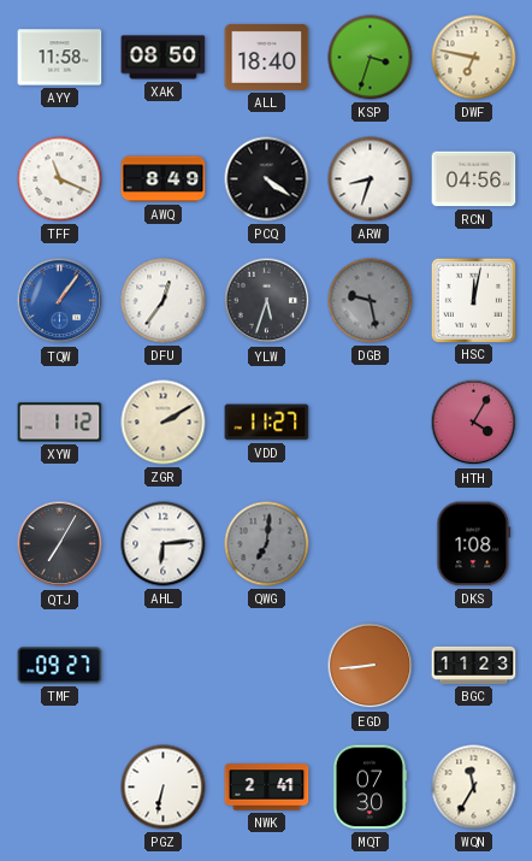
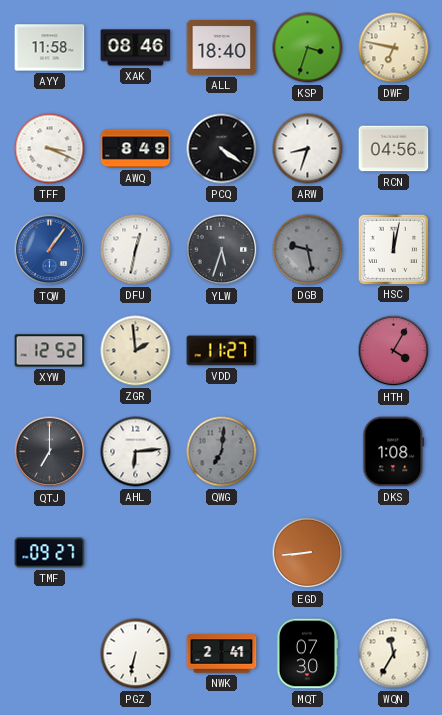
XAK: 08:50 -> 08:46 (136, 48)
TFF: 11:19 -> 3:19 (50, 149)
DFU: 12:36 -> 12:32 (136, 250)
XYW: 1:12 -> 12:52 (50, 351)
ZGR: 2:10 -> 1:59 (136, 351)
QTJ: 7:05 -> 7:00 (50, 452)
BGC: 11:23 -> none (474, 665)
